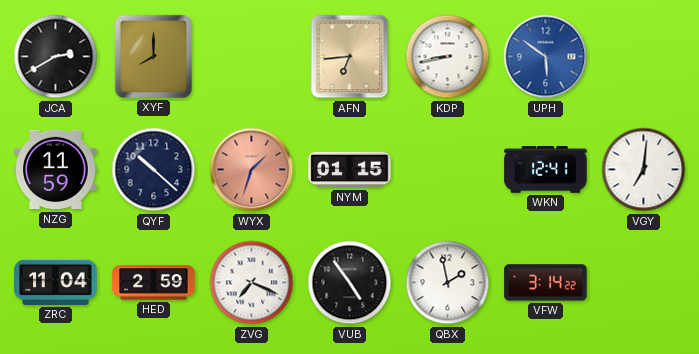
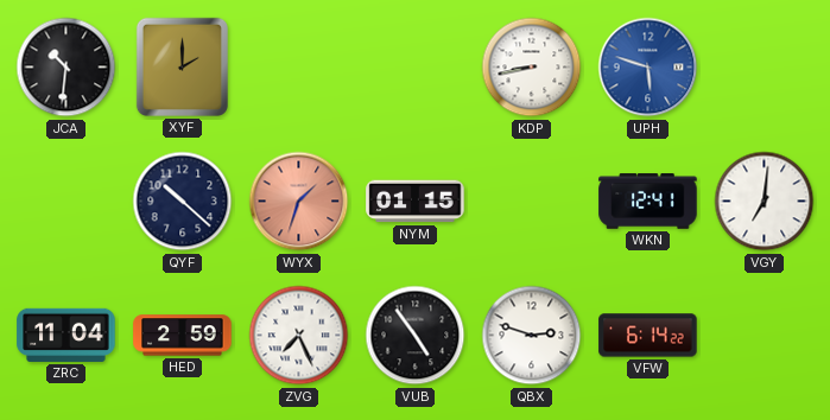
JCA: 2:40 -> 10:31 (66, 68)
XYF: 8:00 -> 2:00 (182, 66)
AFN: 6:44 -> none (350, 57)
UPH: 5:51 -> 5:48 (648, 68)
NZG: 11:59 -> none (56, 170)
ZVG: 7:19 -> 7:26 (299, 336)
QBX: 1:58 -> 2:48 (532, 336)
VFW: 3:14 -> 6:14 (648, 336)
